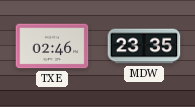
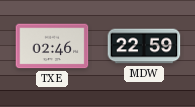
MDW: 23:35 -> 22:59 (144, 46)
